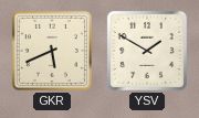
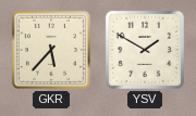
GKR: 5:41 -> 5:37 (51, 50)
